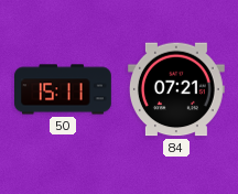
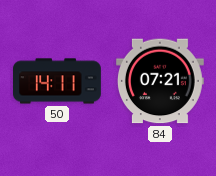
50: 15:11 -> 14:11 (58, 81)
